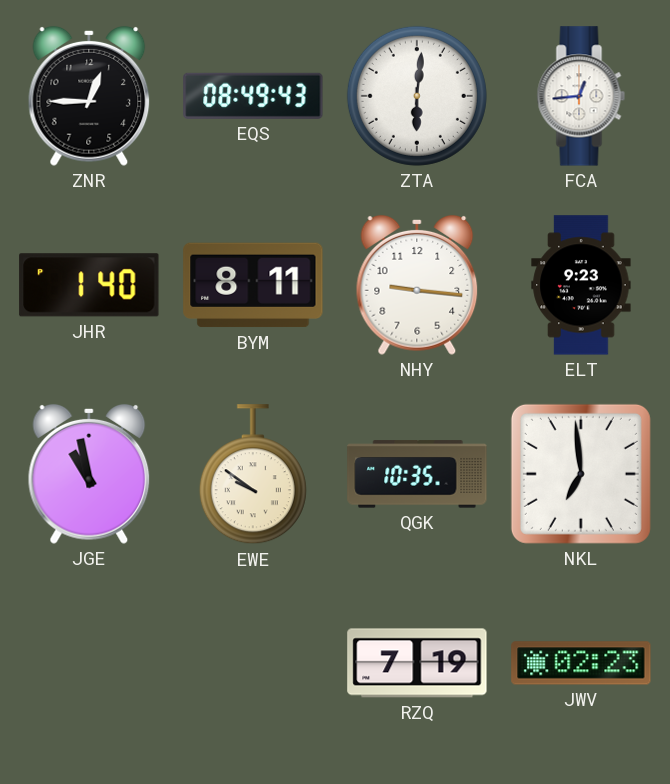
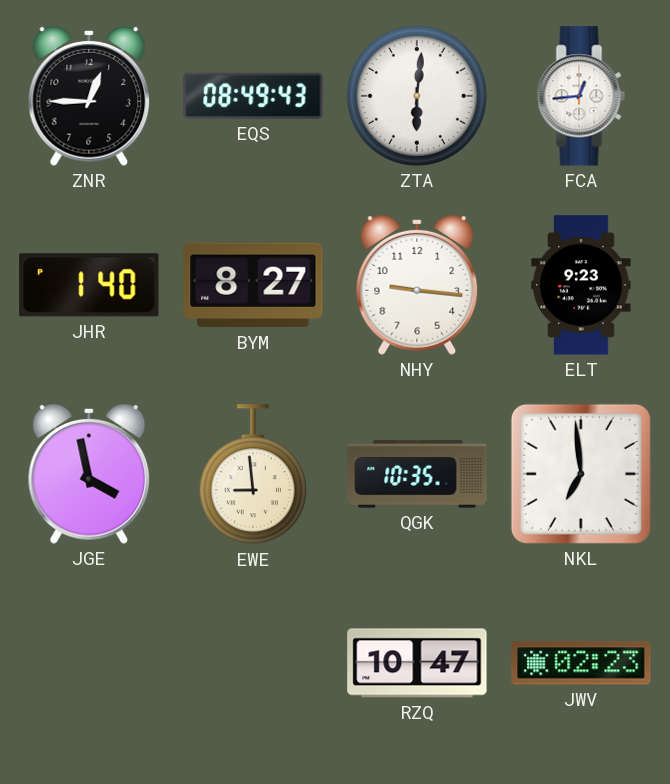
BYM: 8:11 -> 8:27 (253, 285)
JGE: 10:58 -> 3:58 (89, 474)
EWE: 9:51 -> 8:59 (253, 475)
RZQ: 7:19 -> 10:47 (417, 663)
